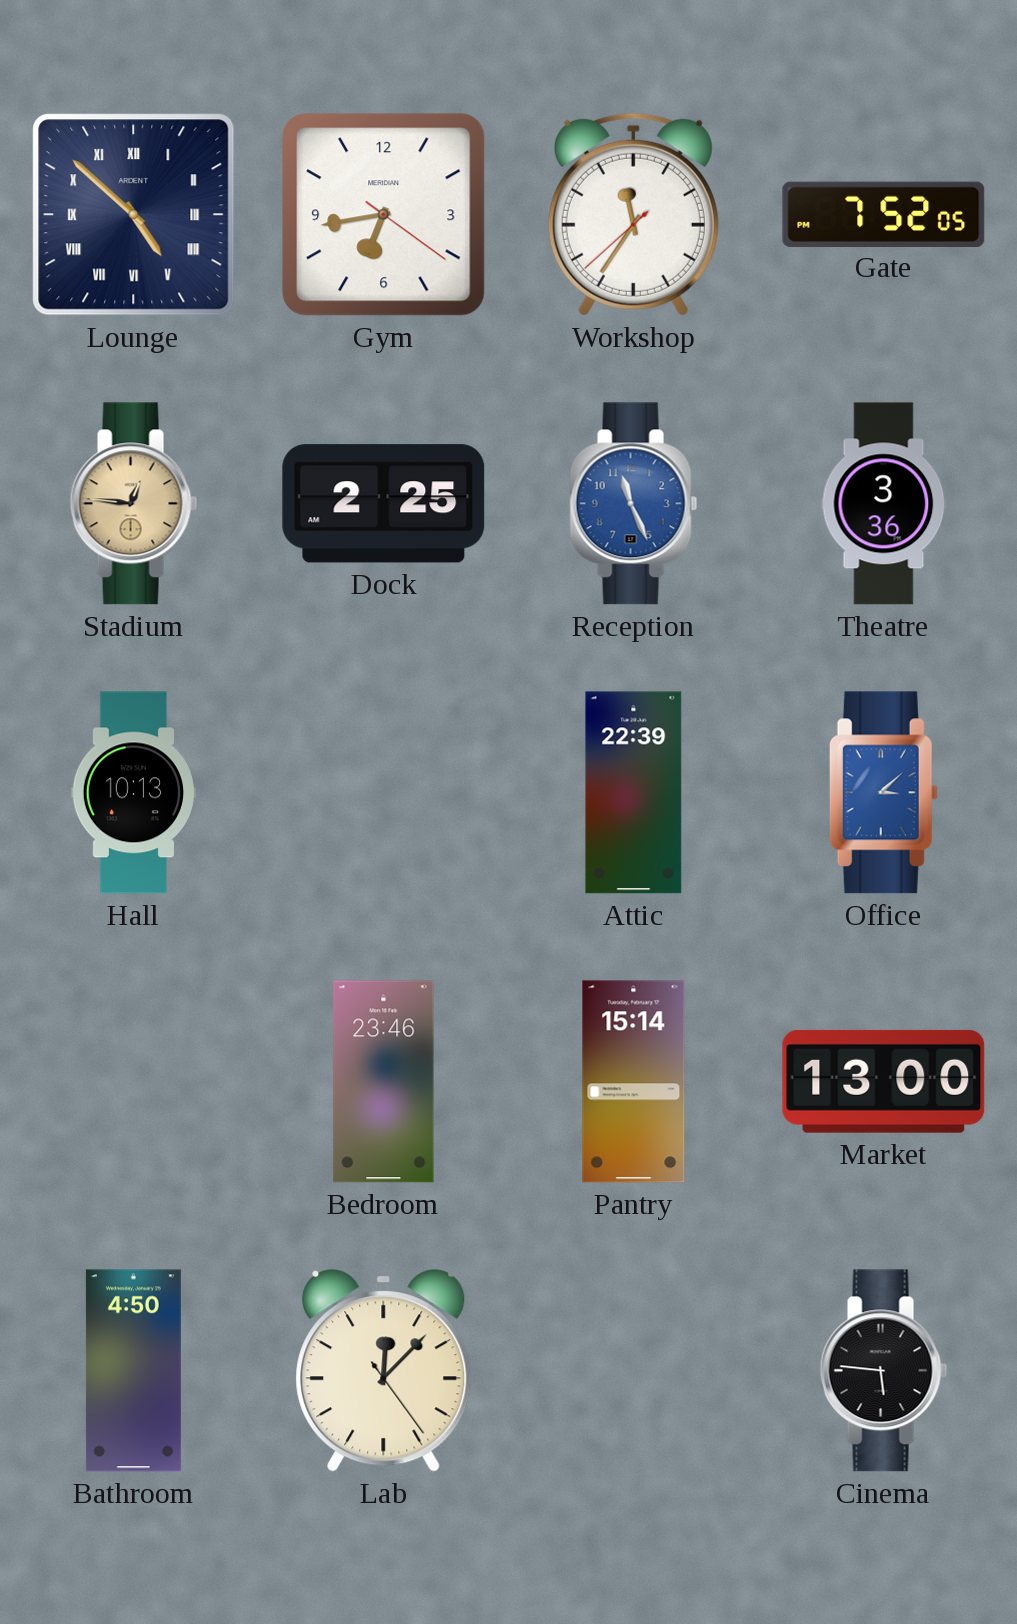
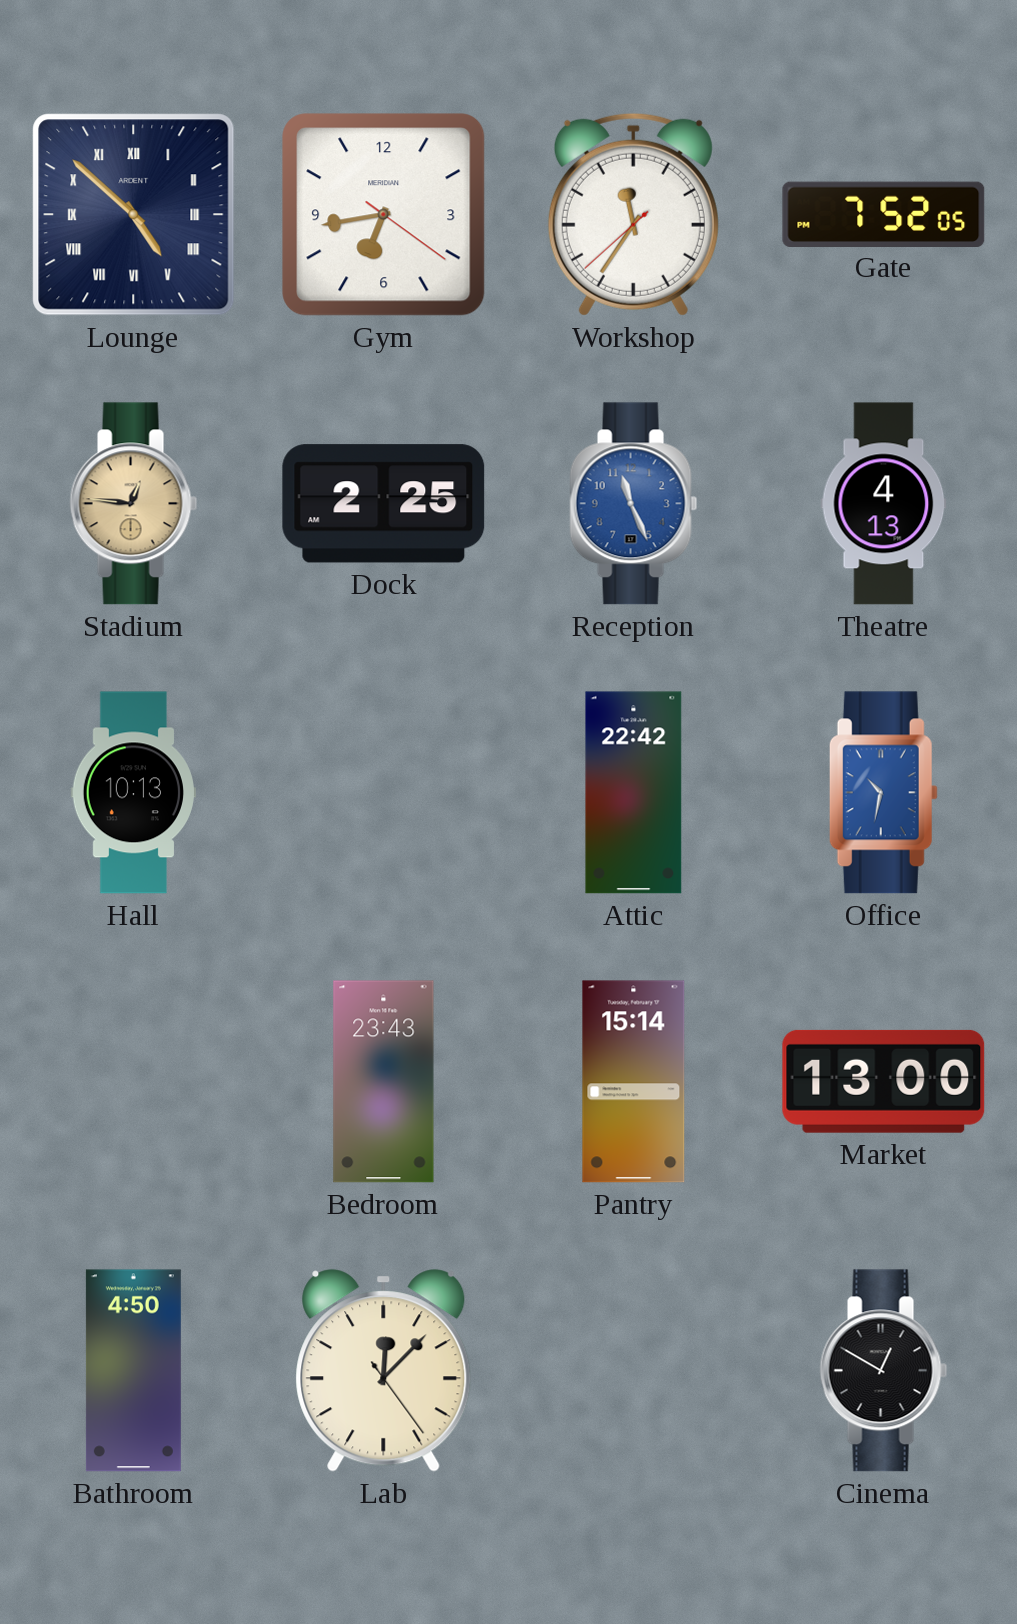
Theatre: 3:36 -> 4:13 (884, 504)
Attic: 22:39 -> 22:42 (634, 793)
Office: 3:08 -> 10:32 (883, 793)
Bedroom: 23:46 -> 23:43 (384, 1082)
Cinema: 5:46 -> 12:50 (884, 1371)
